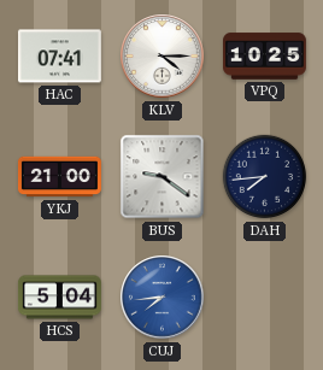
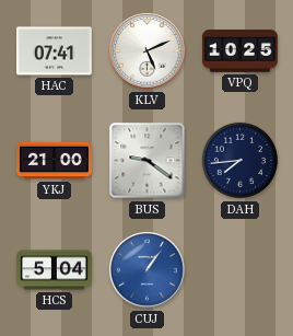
KLV: 4:15 -> 5:11 (148, 51)
CUJ: 7:44 -> 1:06 (148, 270)
